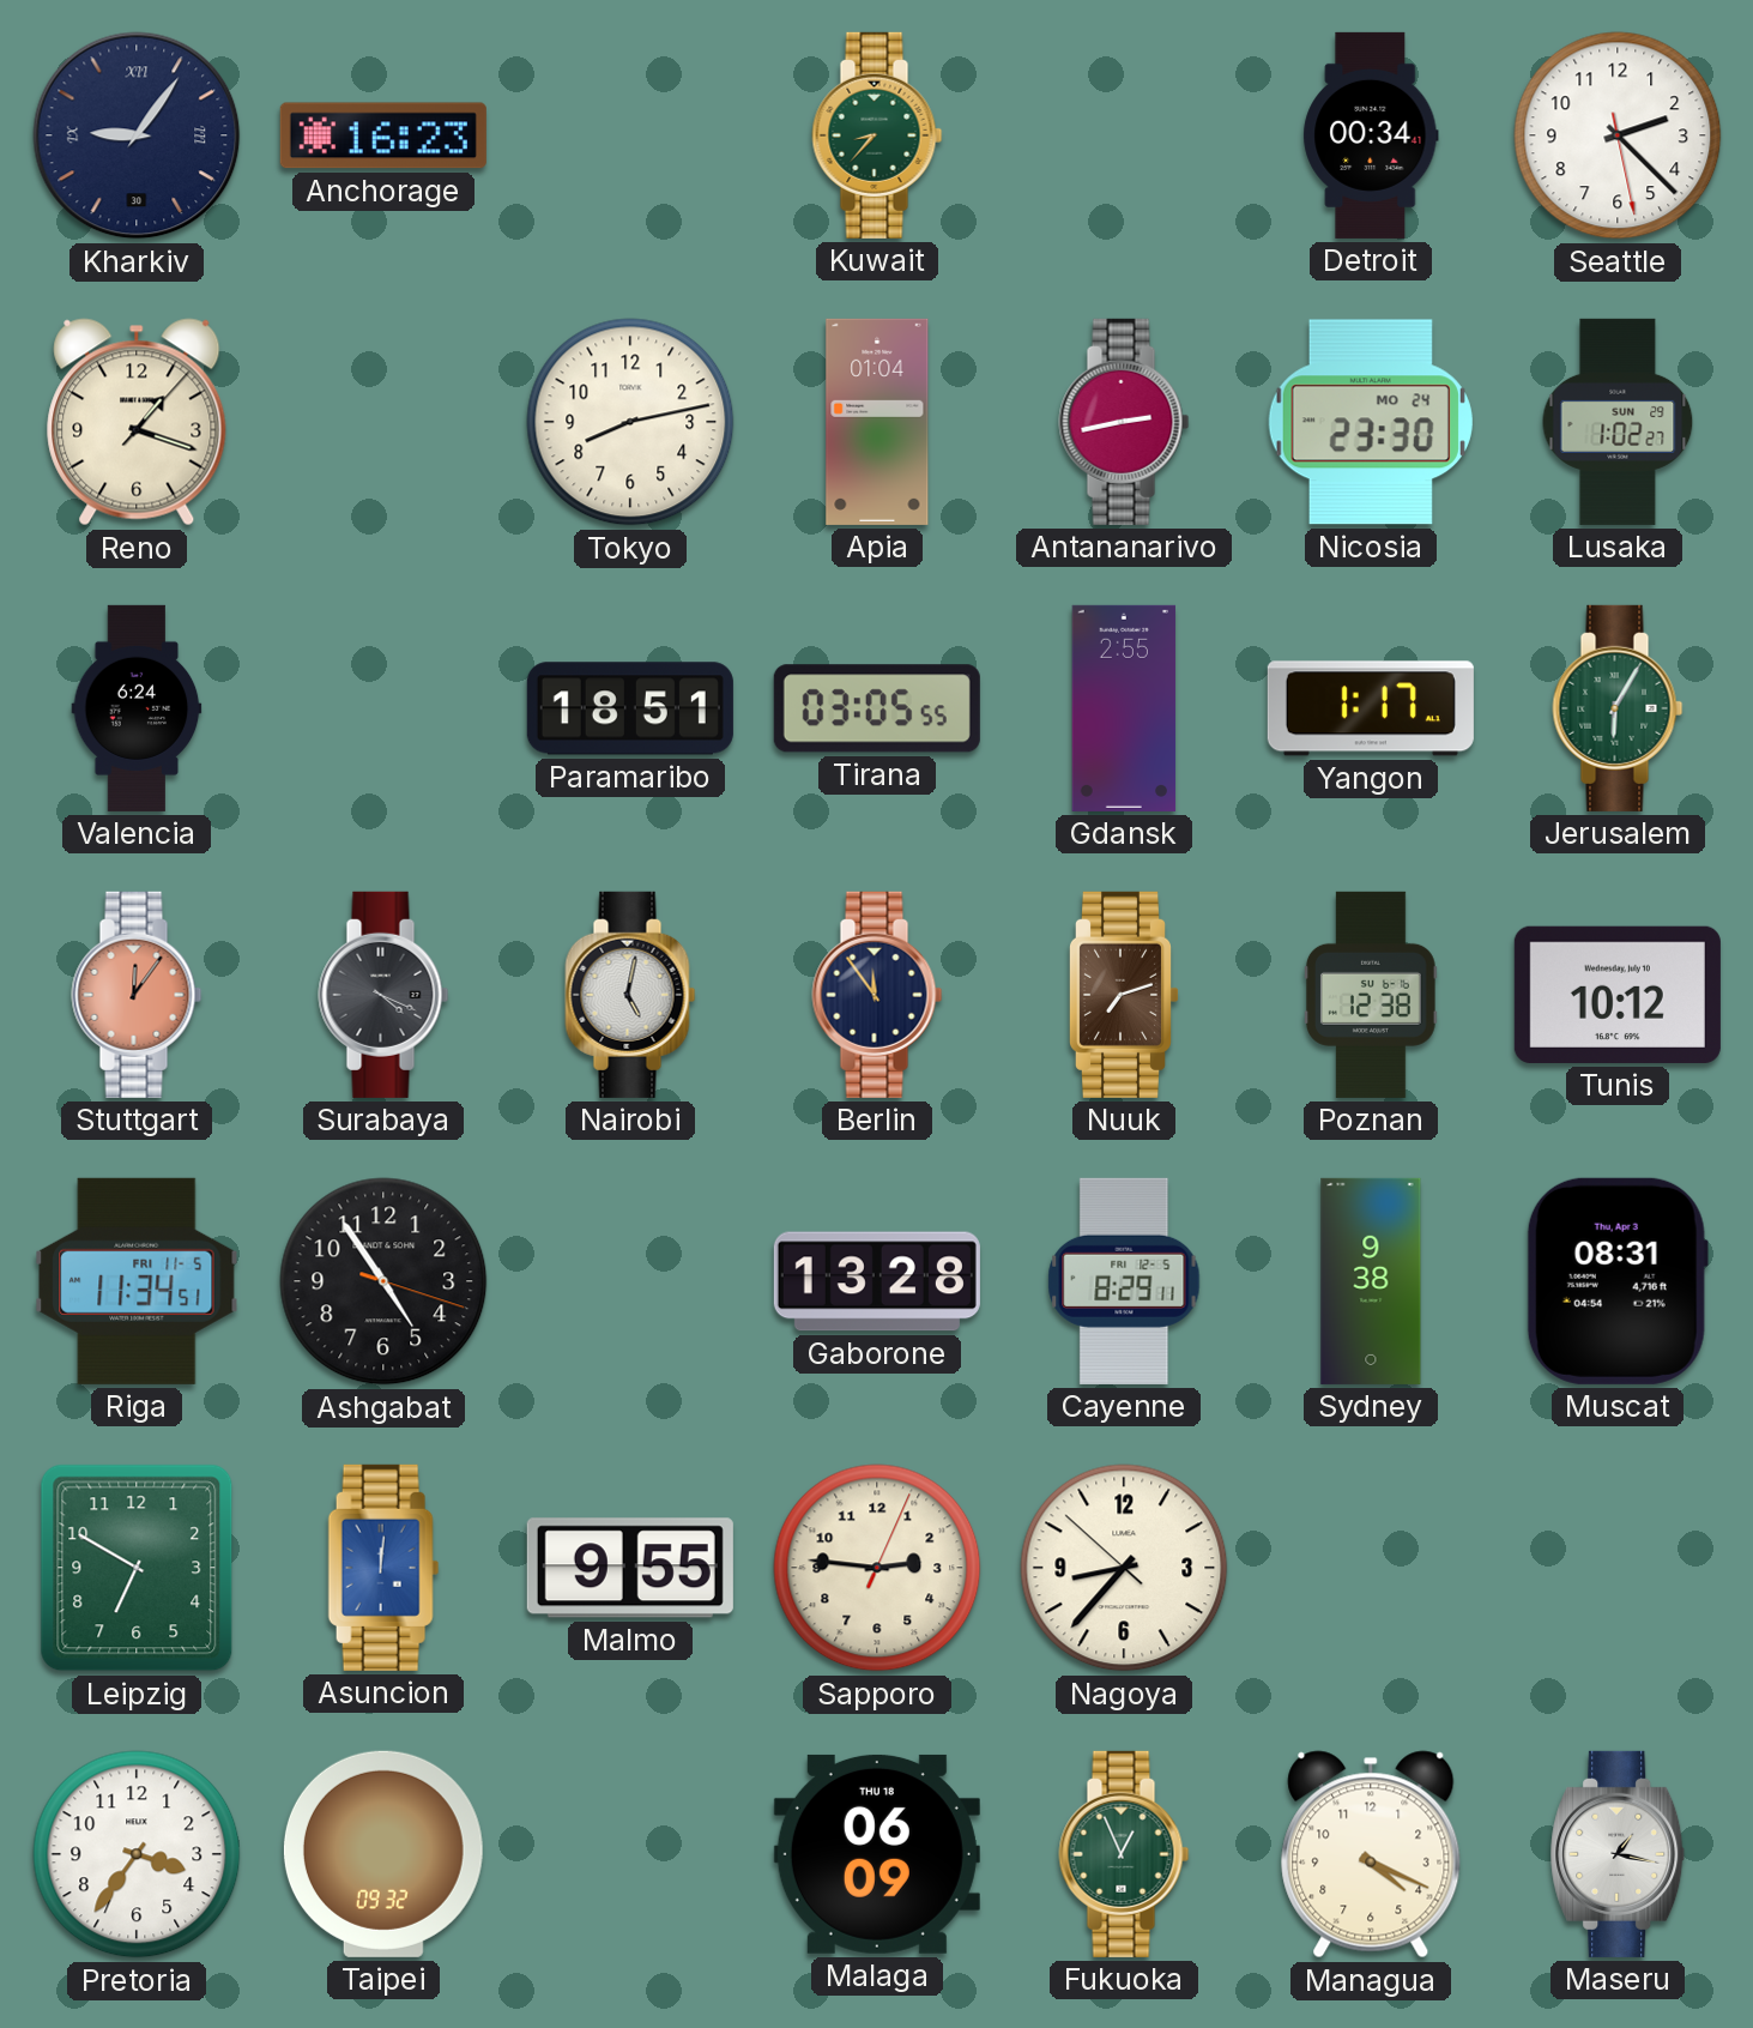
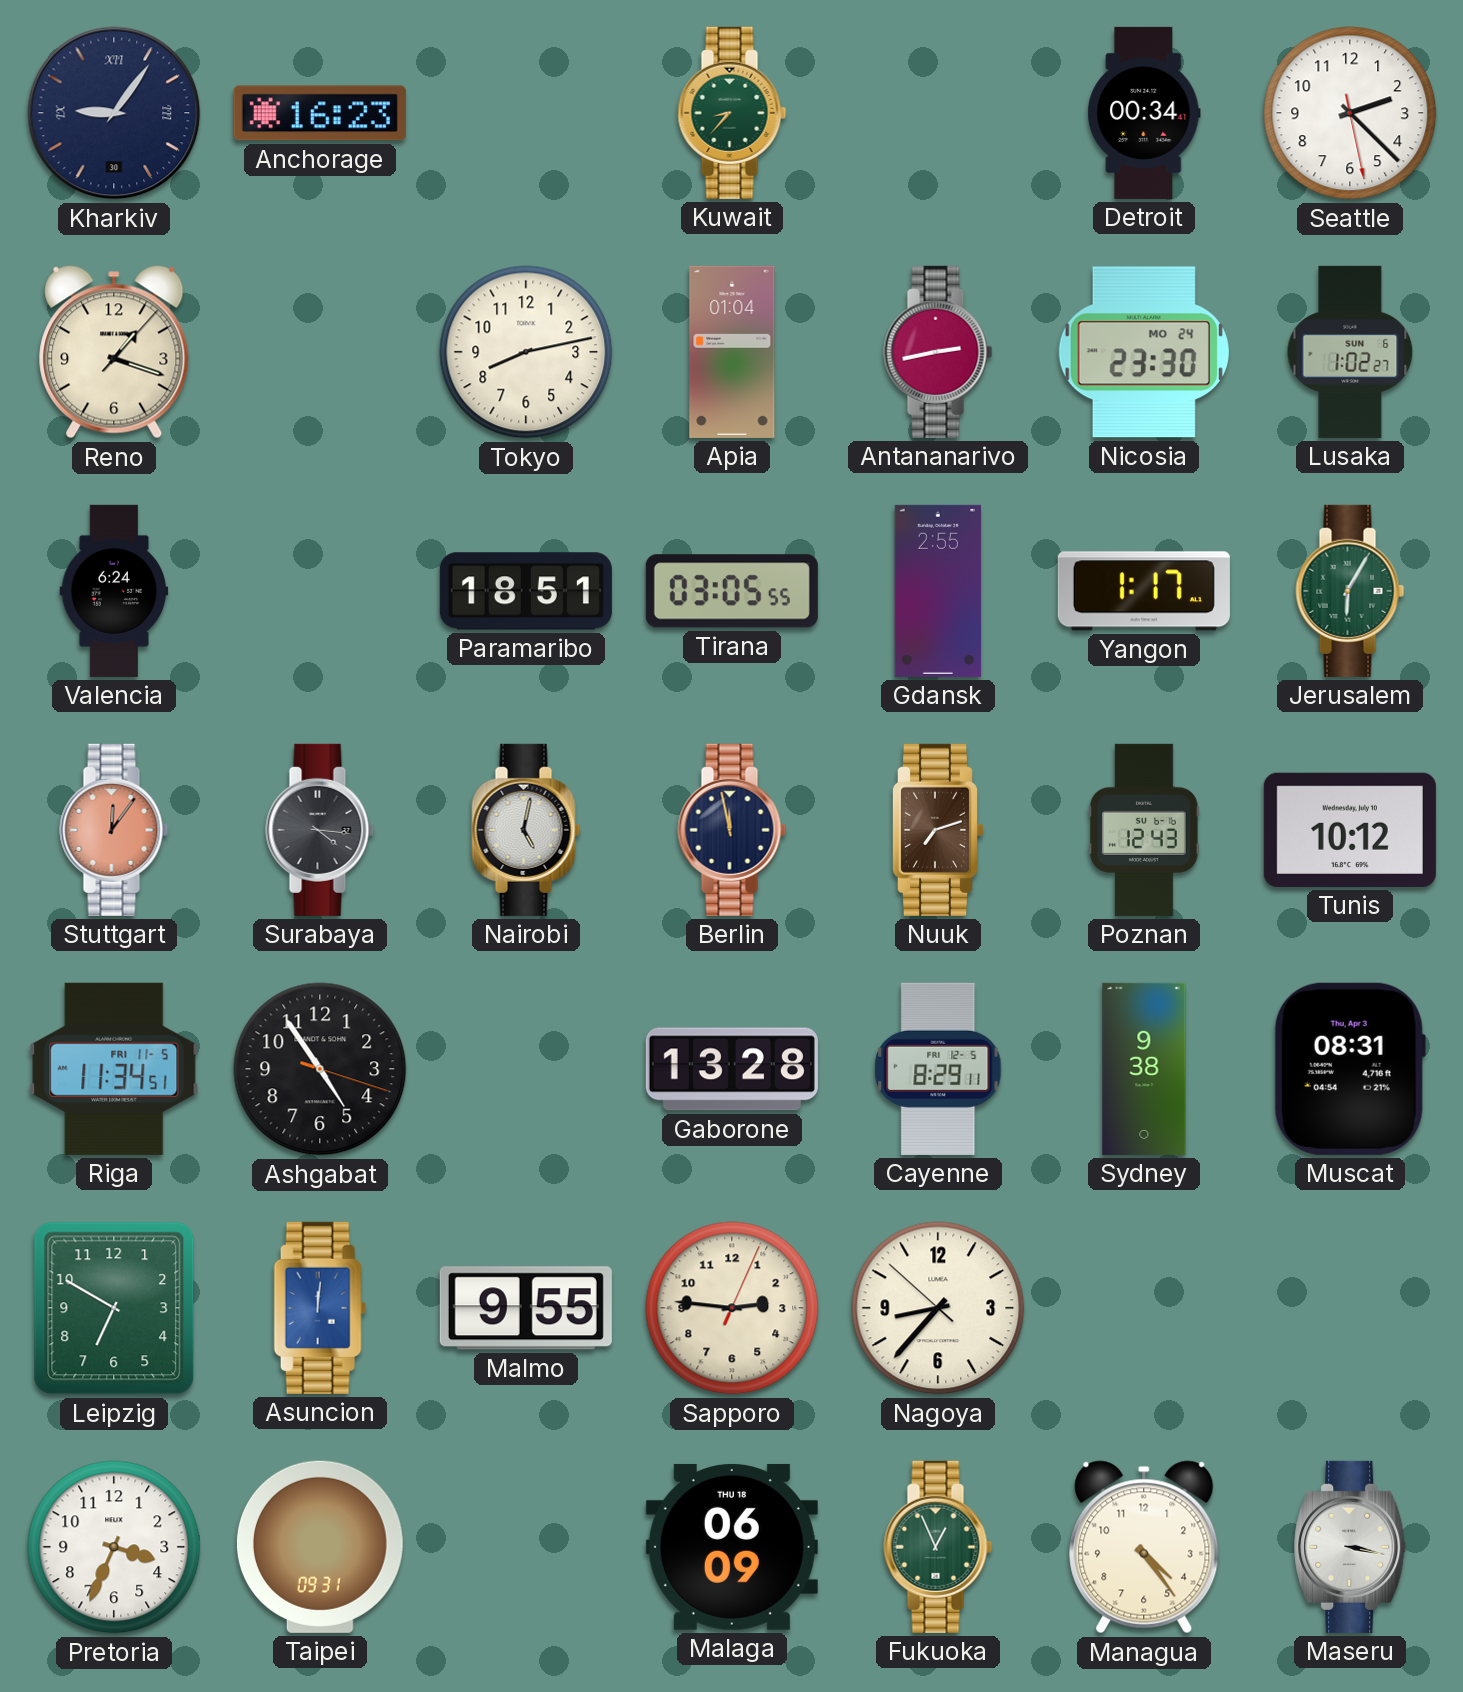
Lusaka date: SUN 29 -> SUN 6 (1350, 352)
Surabaya: 4:19 -> 4:16 (320, 830)
Berlin: 11:54 -> 11:58 (732, 830)
Poznan: 12:38 -> 12:43 (1145, 830)
Pretoria: 3:36 -> 3:34 (114, 1547)
Taipei: 09:32 -> 09:31 (320, 1547)
Managua: 4:19 -> 4:24 (1144, 1547)
Maseru: 1:17 -> 3:17 (1350, 1547)
